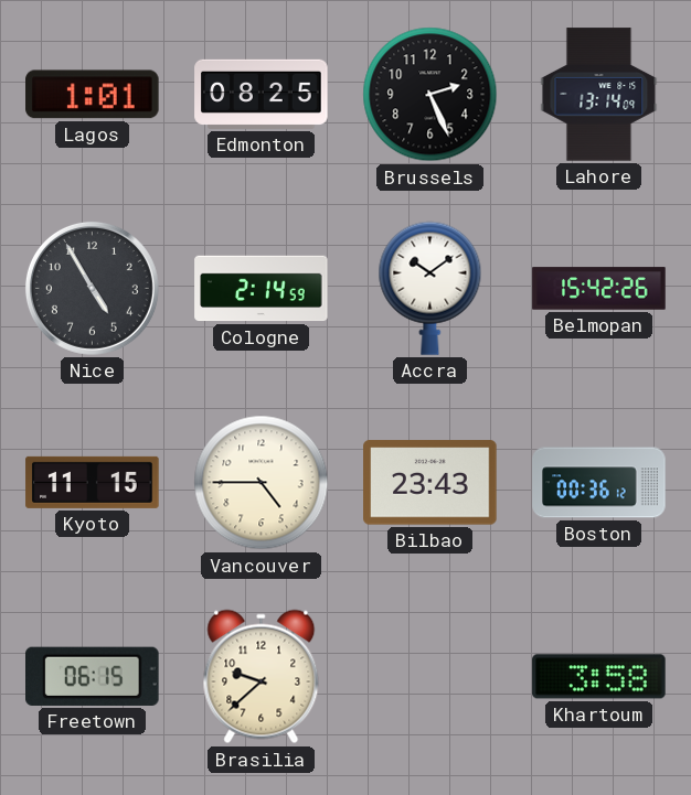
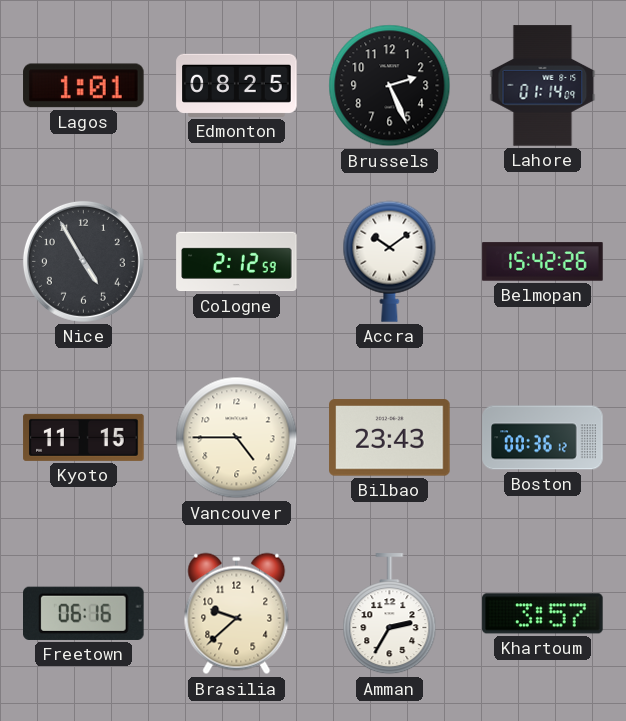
Lahore: 13:14 -> 01:14 (543, 86)
Cologne: 2:14 -> 2:12 (237, 262)
Freetown: 06:15 -> 06:16 (84, 613)
Amman: none -> 2:35 (390, 614)
Khartoum: 3:58 -> 3:57 (543, 614)
